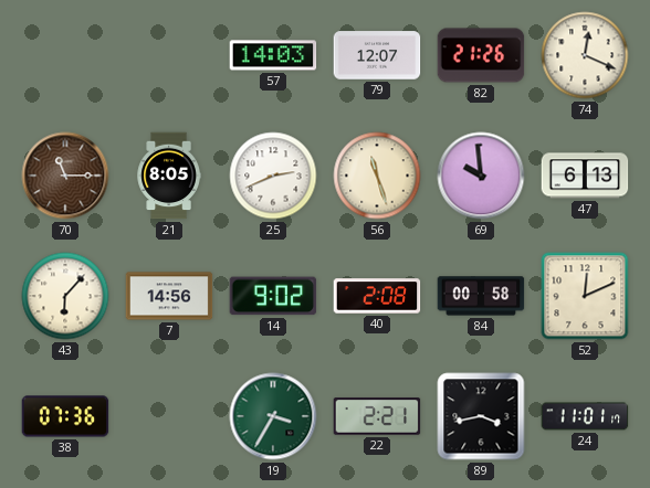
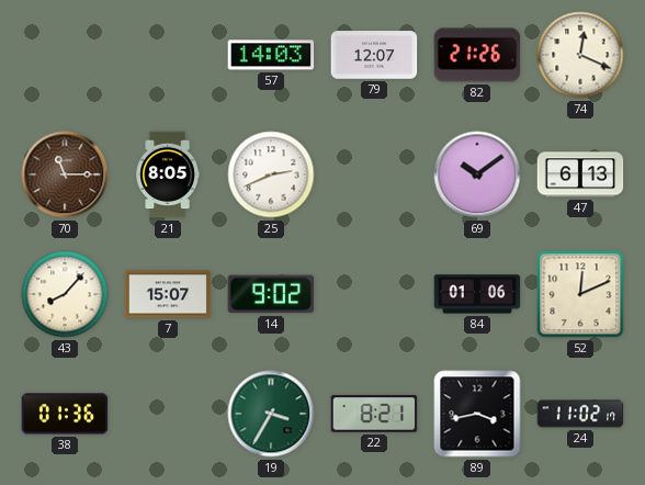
56: 11:27 -> none (377, 176)
69: 9:59 -> 10:09 (477, 174)
43: 6:07 -> 8:07 (65, 294)
7: 14:56 -> 15:07 (168, 294)
40: 2:08 -> none (377, 296)
84: 00:58 -> 01:06 (477, 294)
38: 07:36 -> 01:36 (65, 414)
22: 2:21 -> 8:21 (374, 414)
24: 11:01 -> 11:02 (580, 414)
